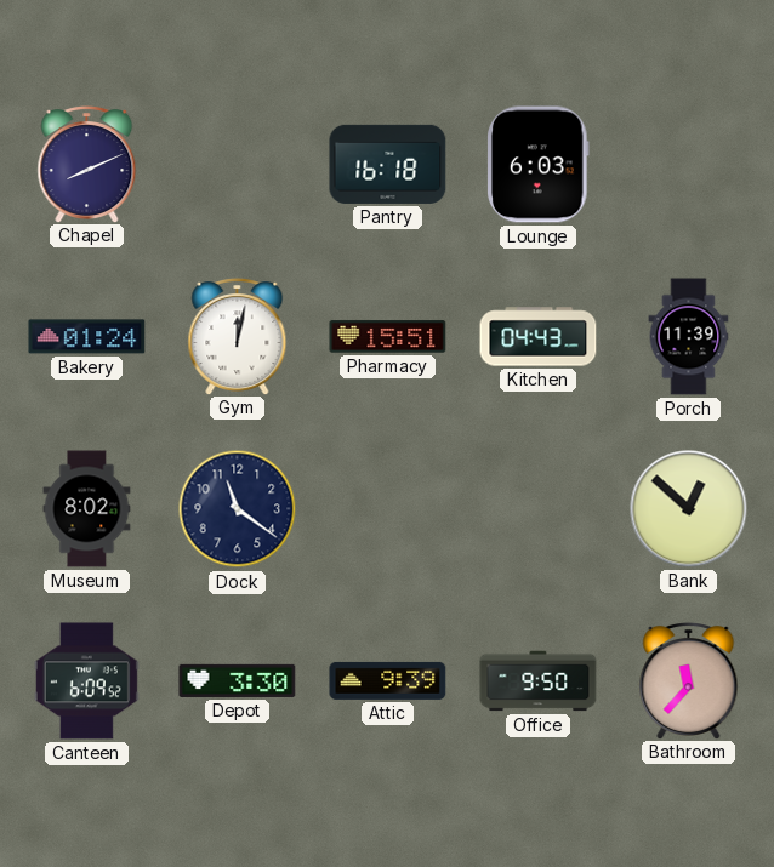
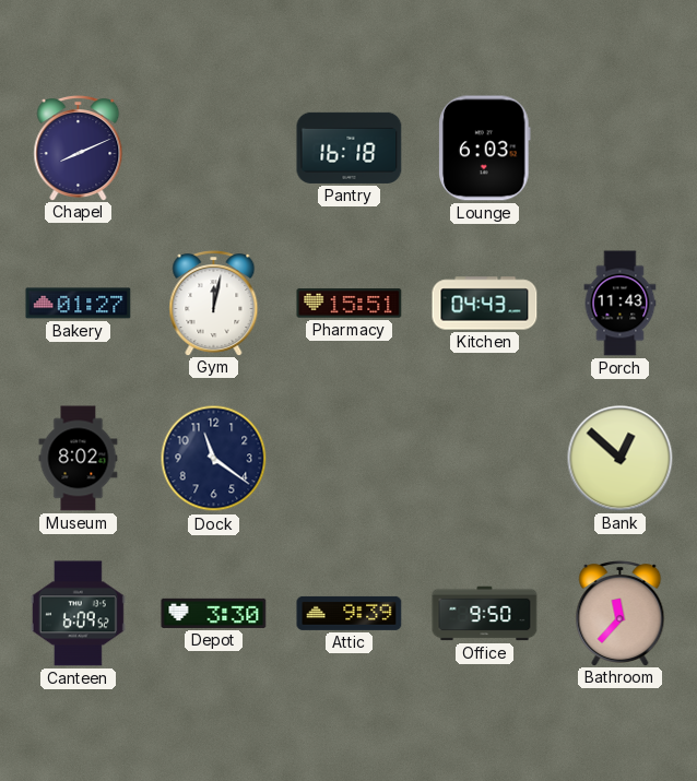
Bakery: 01:24 -> 01:27 (79, 304)
Porch: 11:39 -> 11:43 (621, 304)
